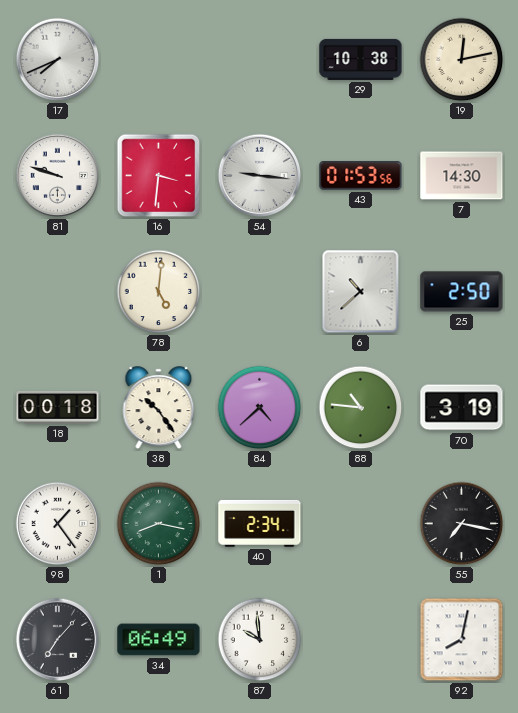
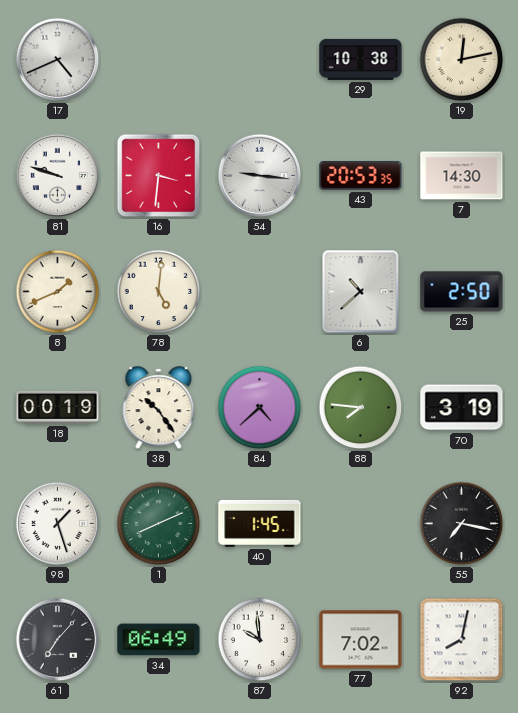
17: 7:41 -> 4:41 (58, 60)
43: 01:53 -> 20:53 (361, 176)
8: none -> 1:41 (58, 292)
18: 00:18 -> 00:19 (58, 407)
88: 10:46 -> 7:46 (361, 408)
98: 1:24 -> 1:27 (58, 524)
1: 8:17 -> 8:11 (159, 524)
40: 2:34 -> 1:45 (260, 523)
77: none -> 7:02 (361, 640)
